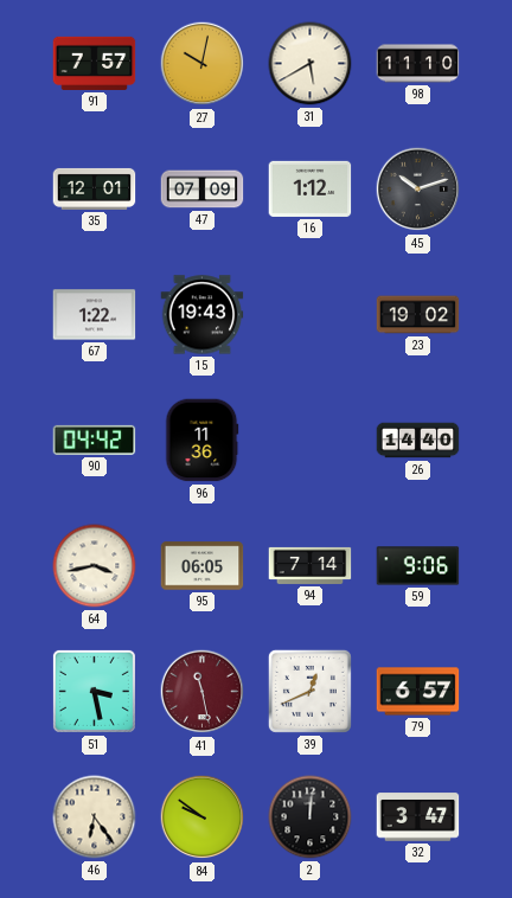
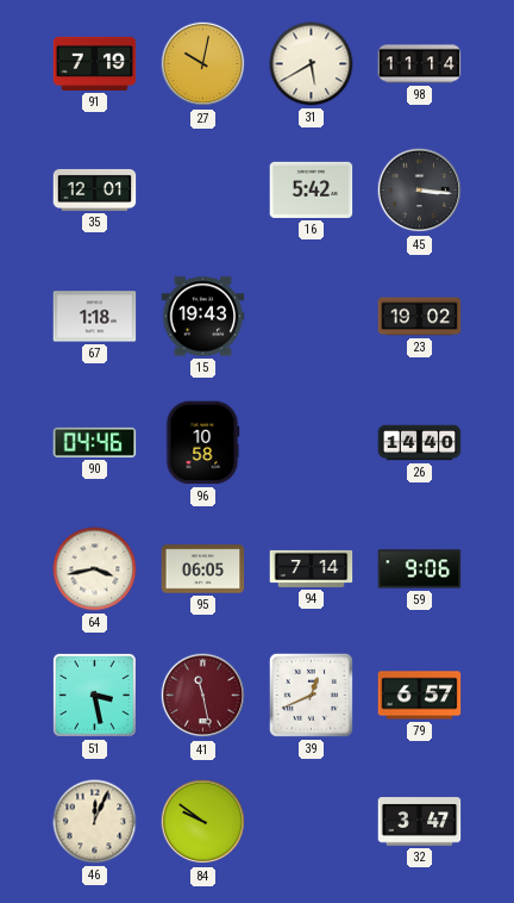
91: 7:57 -> 7:19 (95, 63)
98: 11:10 -> 11:14 (420, 64)
47: 07:09 -> none (203, 190)
16: 1:12 -> 5:42 (312, 189)
45: 10:12 -> 3:16 (420, 191)
67: 1:22 -> 1:18 (95, 317)
90: 04:42 -> 04:46 (95, 442)
96: 11:36 -> 10:58 (203, 443)
46: 6:24 -> 12:04 (95, 822)
2: 12:01 -> none (311, 817)
